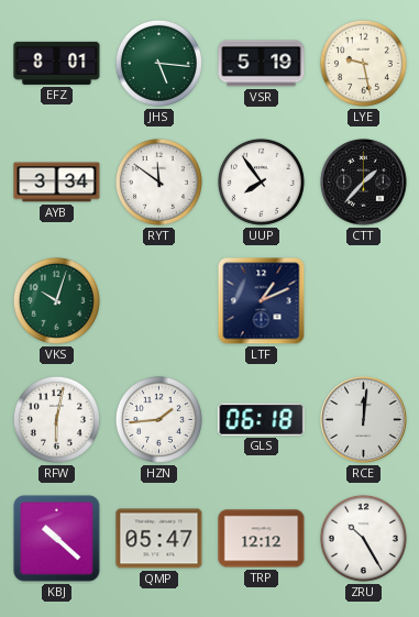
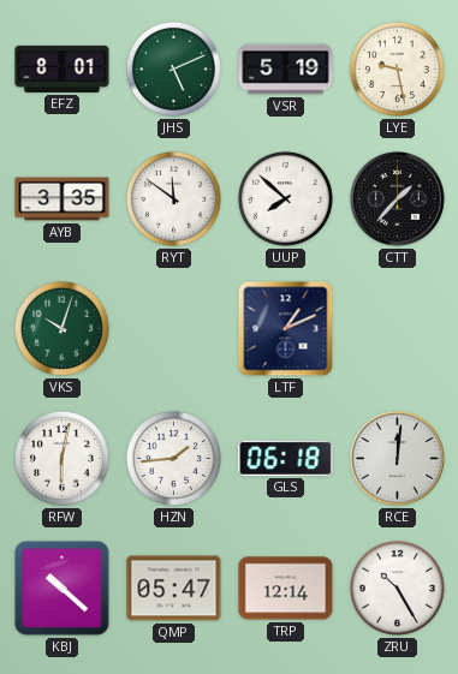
JHS: 5:16 -> 5:11 (173, 68)
AYB: 3:34 -> 3:35 (63, 199)
UUP: 7:54 -> 7:52 (285, 198)
TRP: 12:12 -> 12:14 (286, 589)
